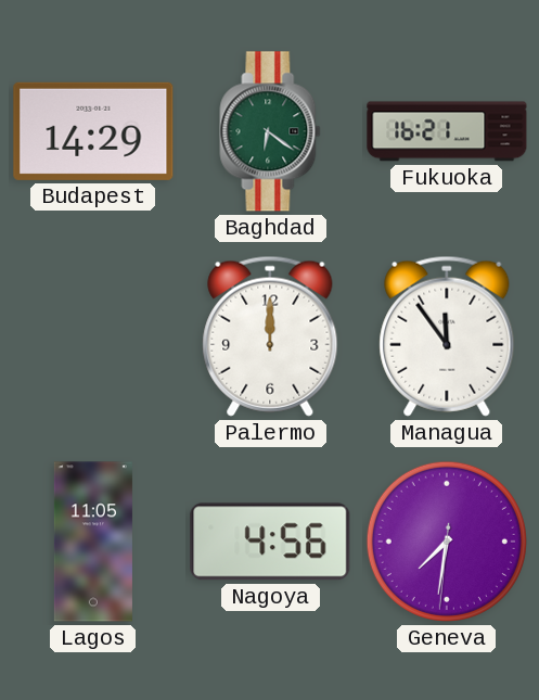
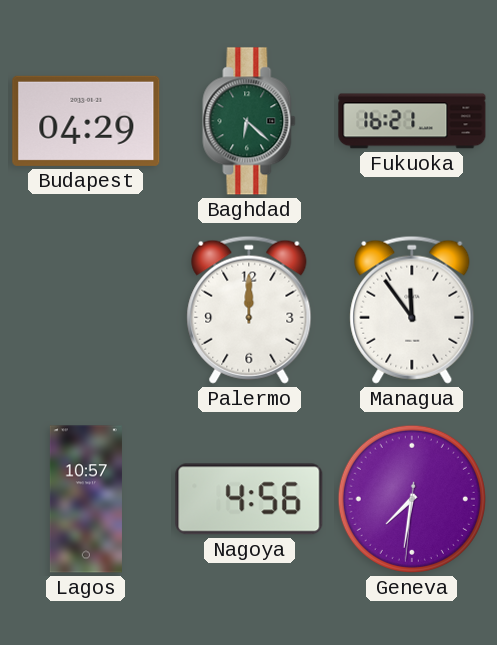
Budapest: 14:29 -> 04:29 (86, 121)
Baghdad: 6:21 -> 6:22 (249, 121)
Lagos: 11:05 -> 10:57 (86, 499)
